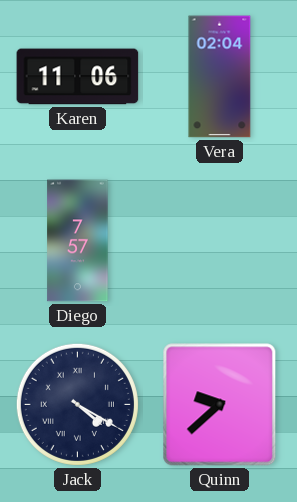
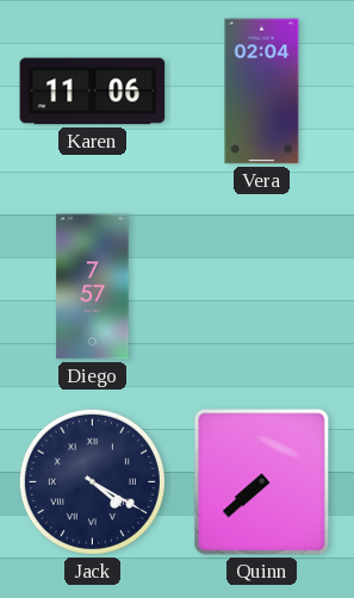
Quinn: 9:38 -> 7:38 (262, 482)
